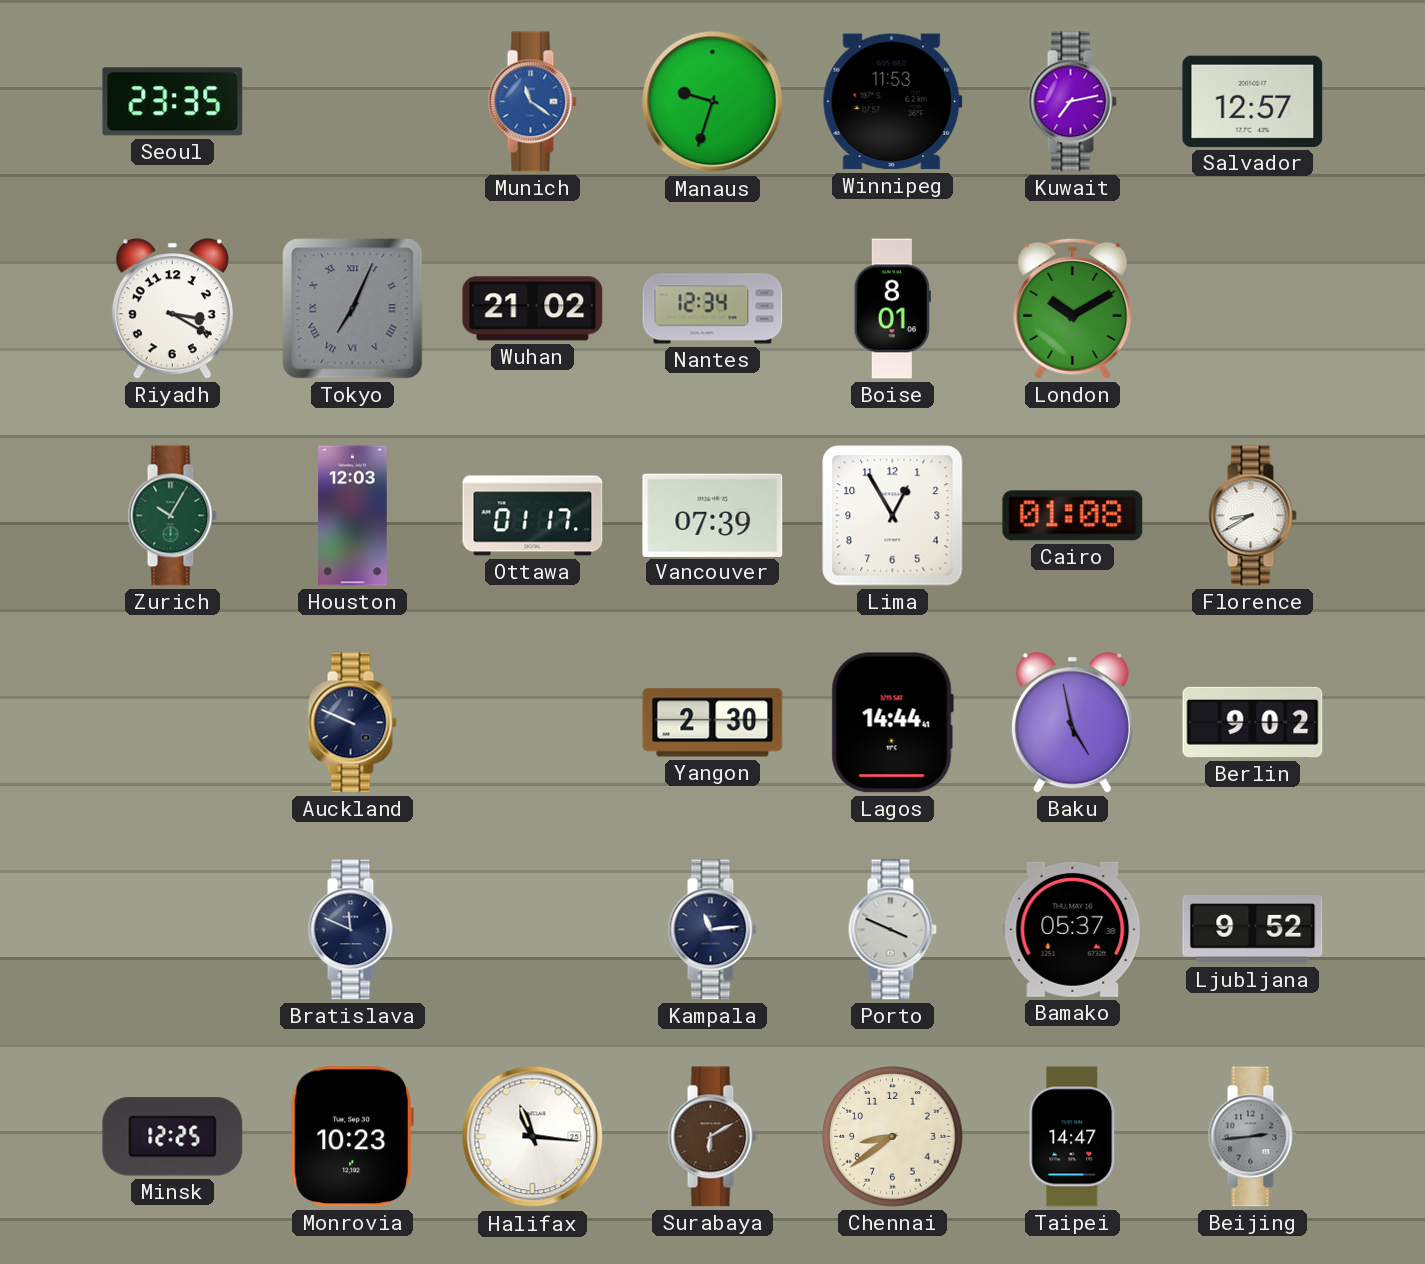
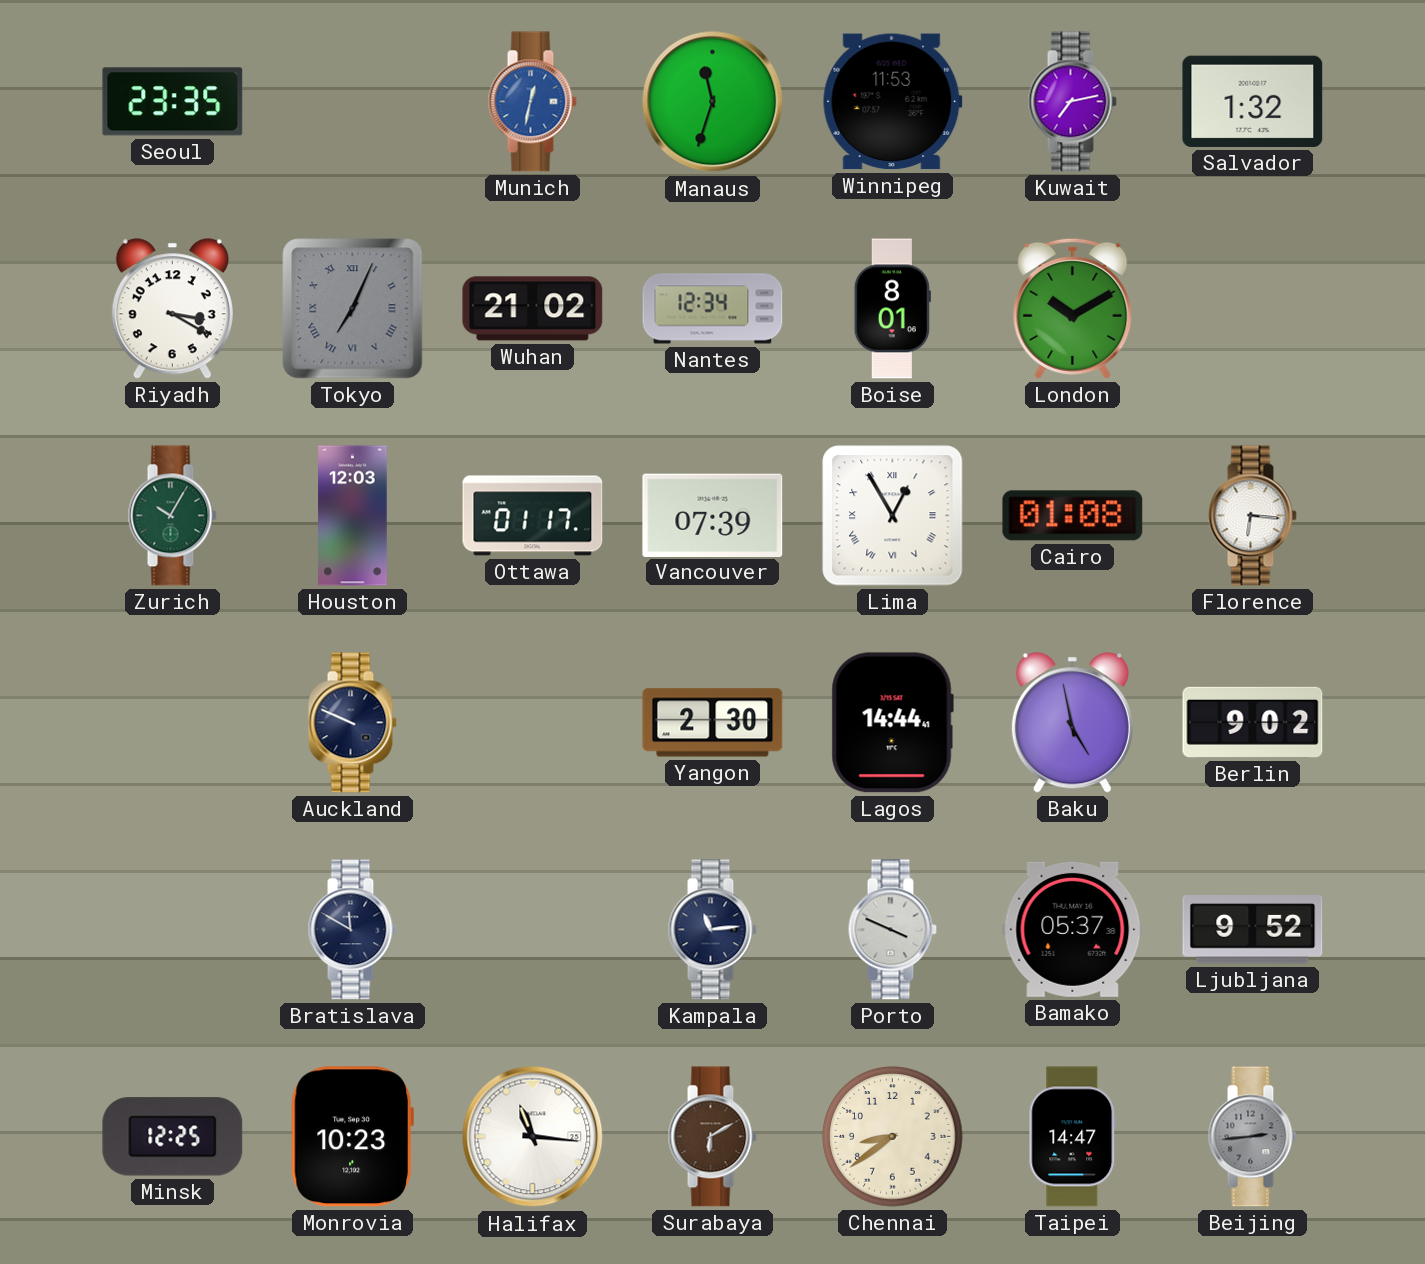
Munich: 11:21 -> 12:32 (532, 102)
Manaus: 9:33 -> 11:33 (713, 102)
Salvador: 12:57 -> 1:32 (1253, 101)
Lima numerals: Arabic -> Roman (893, 516)
Florence: 8:40 -> 6:16 (1252, 516)
Bratislava: 11:49 -> 11:50 (352, 930)
